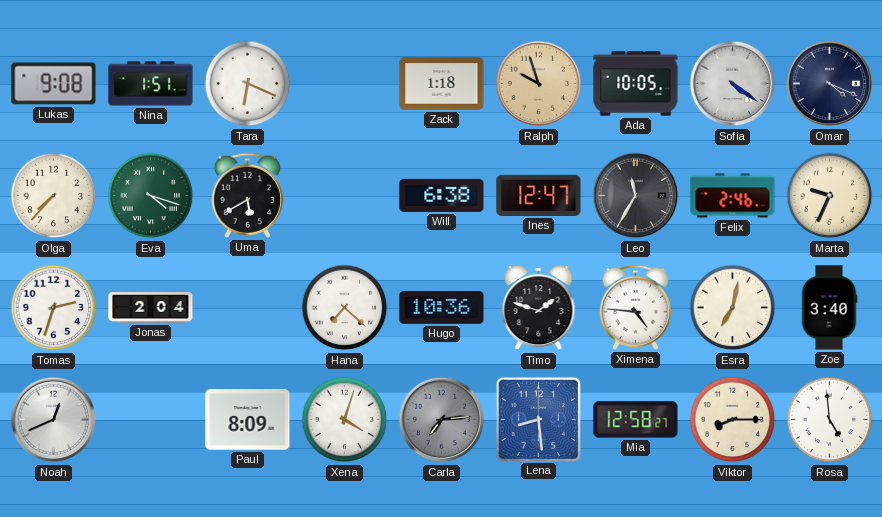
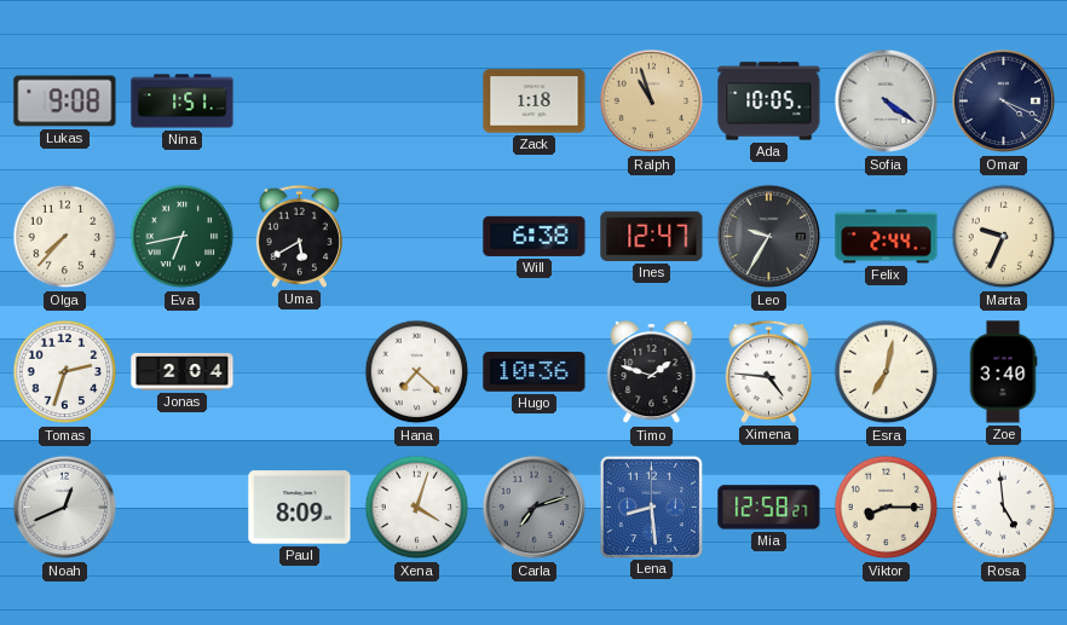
Tara: 6:19 -> none (248, 84)
Ralph: 9:57 -> 10:57 (652, 102)
Eva: 4:18 -> 6:43 (183, 237)
Leo: 11:35 -> 9:35 (769, 237)
Felix: 2:46 -> 2:44 (887, 237)
Carla: 7:14 -> 7:12 (535, 508)
